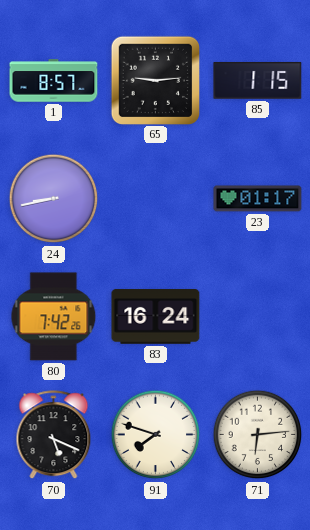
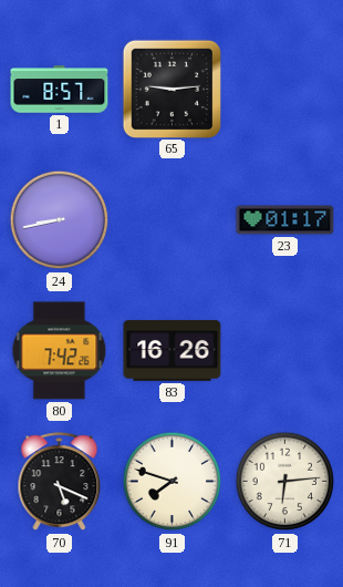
85: 1:15 -> none (258, 81)
83: 16:24 -> 16:26 (173, 351)
